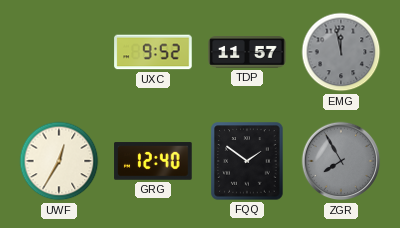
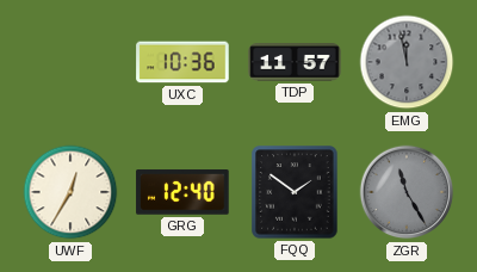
UXC: 9:52 -> 10:36 (182, 62)
ZGR: 7:55 -> 11:25 (407, 192)
